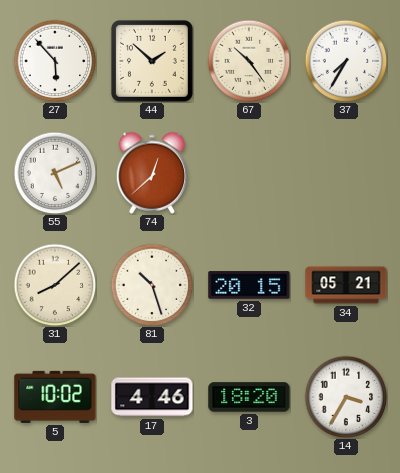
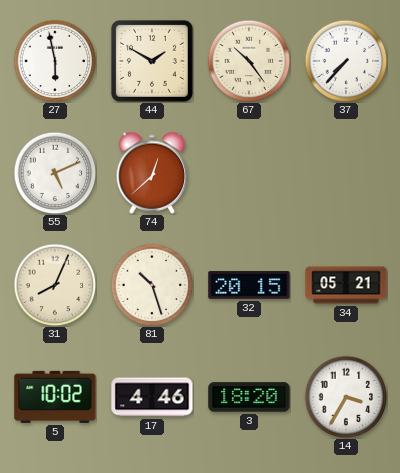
27: 5:53 -> 5:58 (55, 61)
44: 1:52 -> 1:50 (152, 61)
37: 7:35 -> 7:37 (346, 61)
31: 8:08 -> 8:04 (55, 285)
